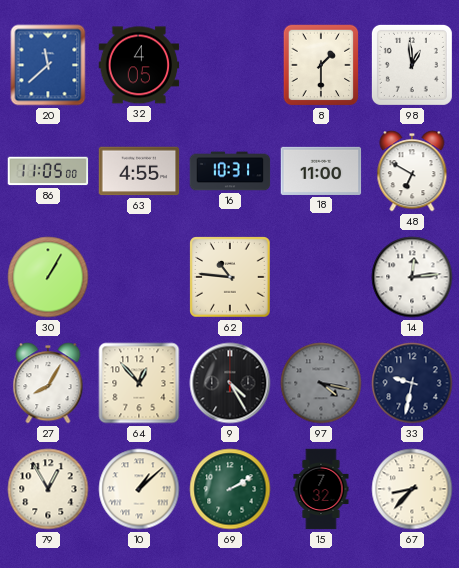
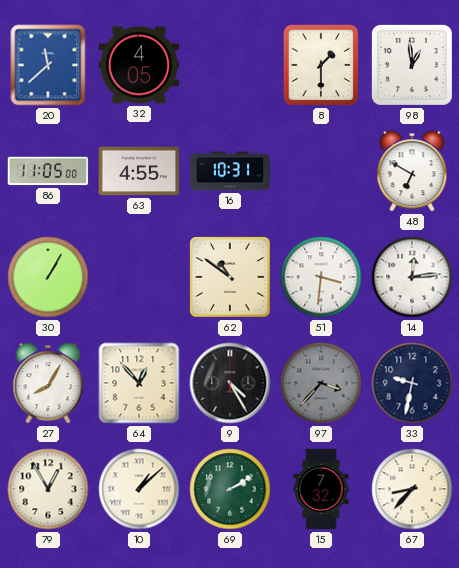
18: 11:00 -> none (321, 171)
62: 10:46 -> 10:51 (230, 277)
51: none -> 3:31 (321, 277)
97: 4:17 -> 3:37 (321, 383)
